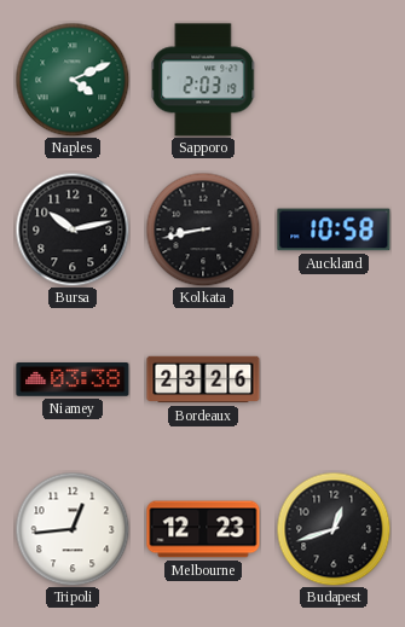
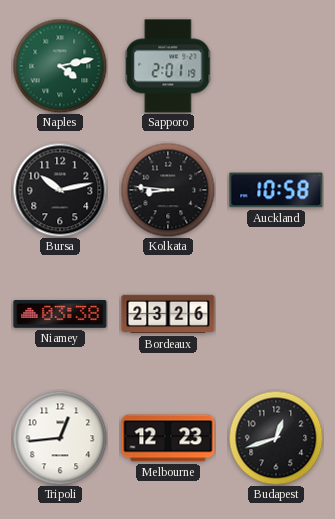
Naples: 4:11 -> 4:13 (60, 66)
Sapporo: 2:03 -> 2:01 (168, 66)
Kolkata: 8:43 -> 8:46 (168, 190)
